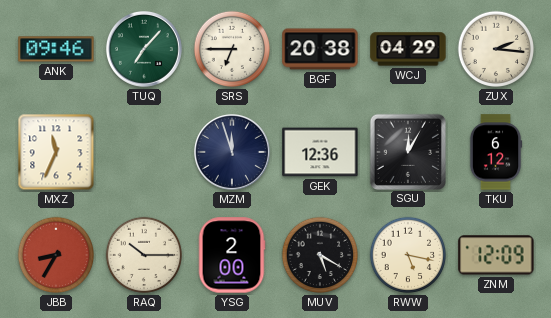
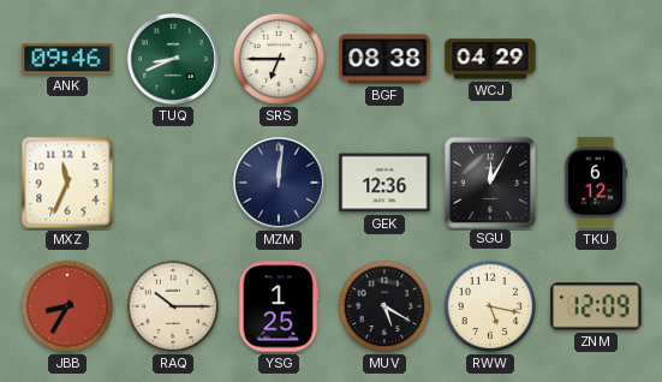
TUQ: 7:07 -> 8:41 (173, 59)
BGF: 20:38 -> 08:38 (384, 59)
ZUX: 2:16 -> none (496, 49)
MZM: 11:57 -> 12:01 (279, 183)
YSG: 2:00 -> 1:25 (279, 306)
